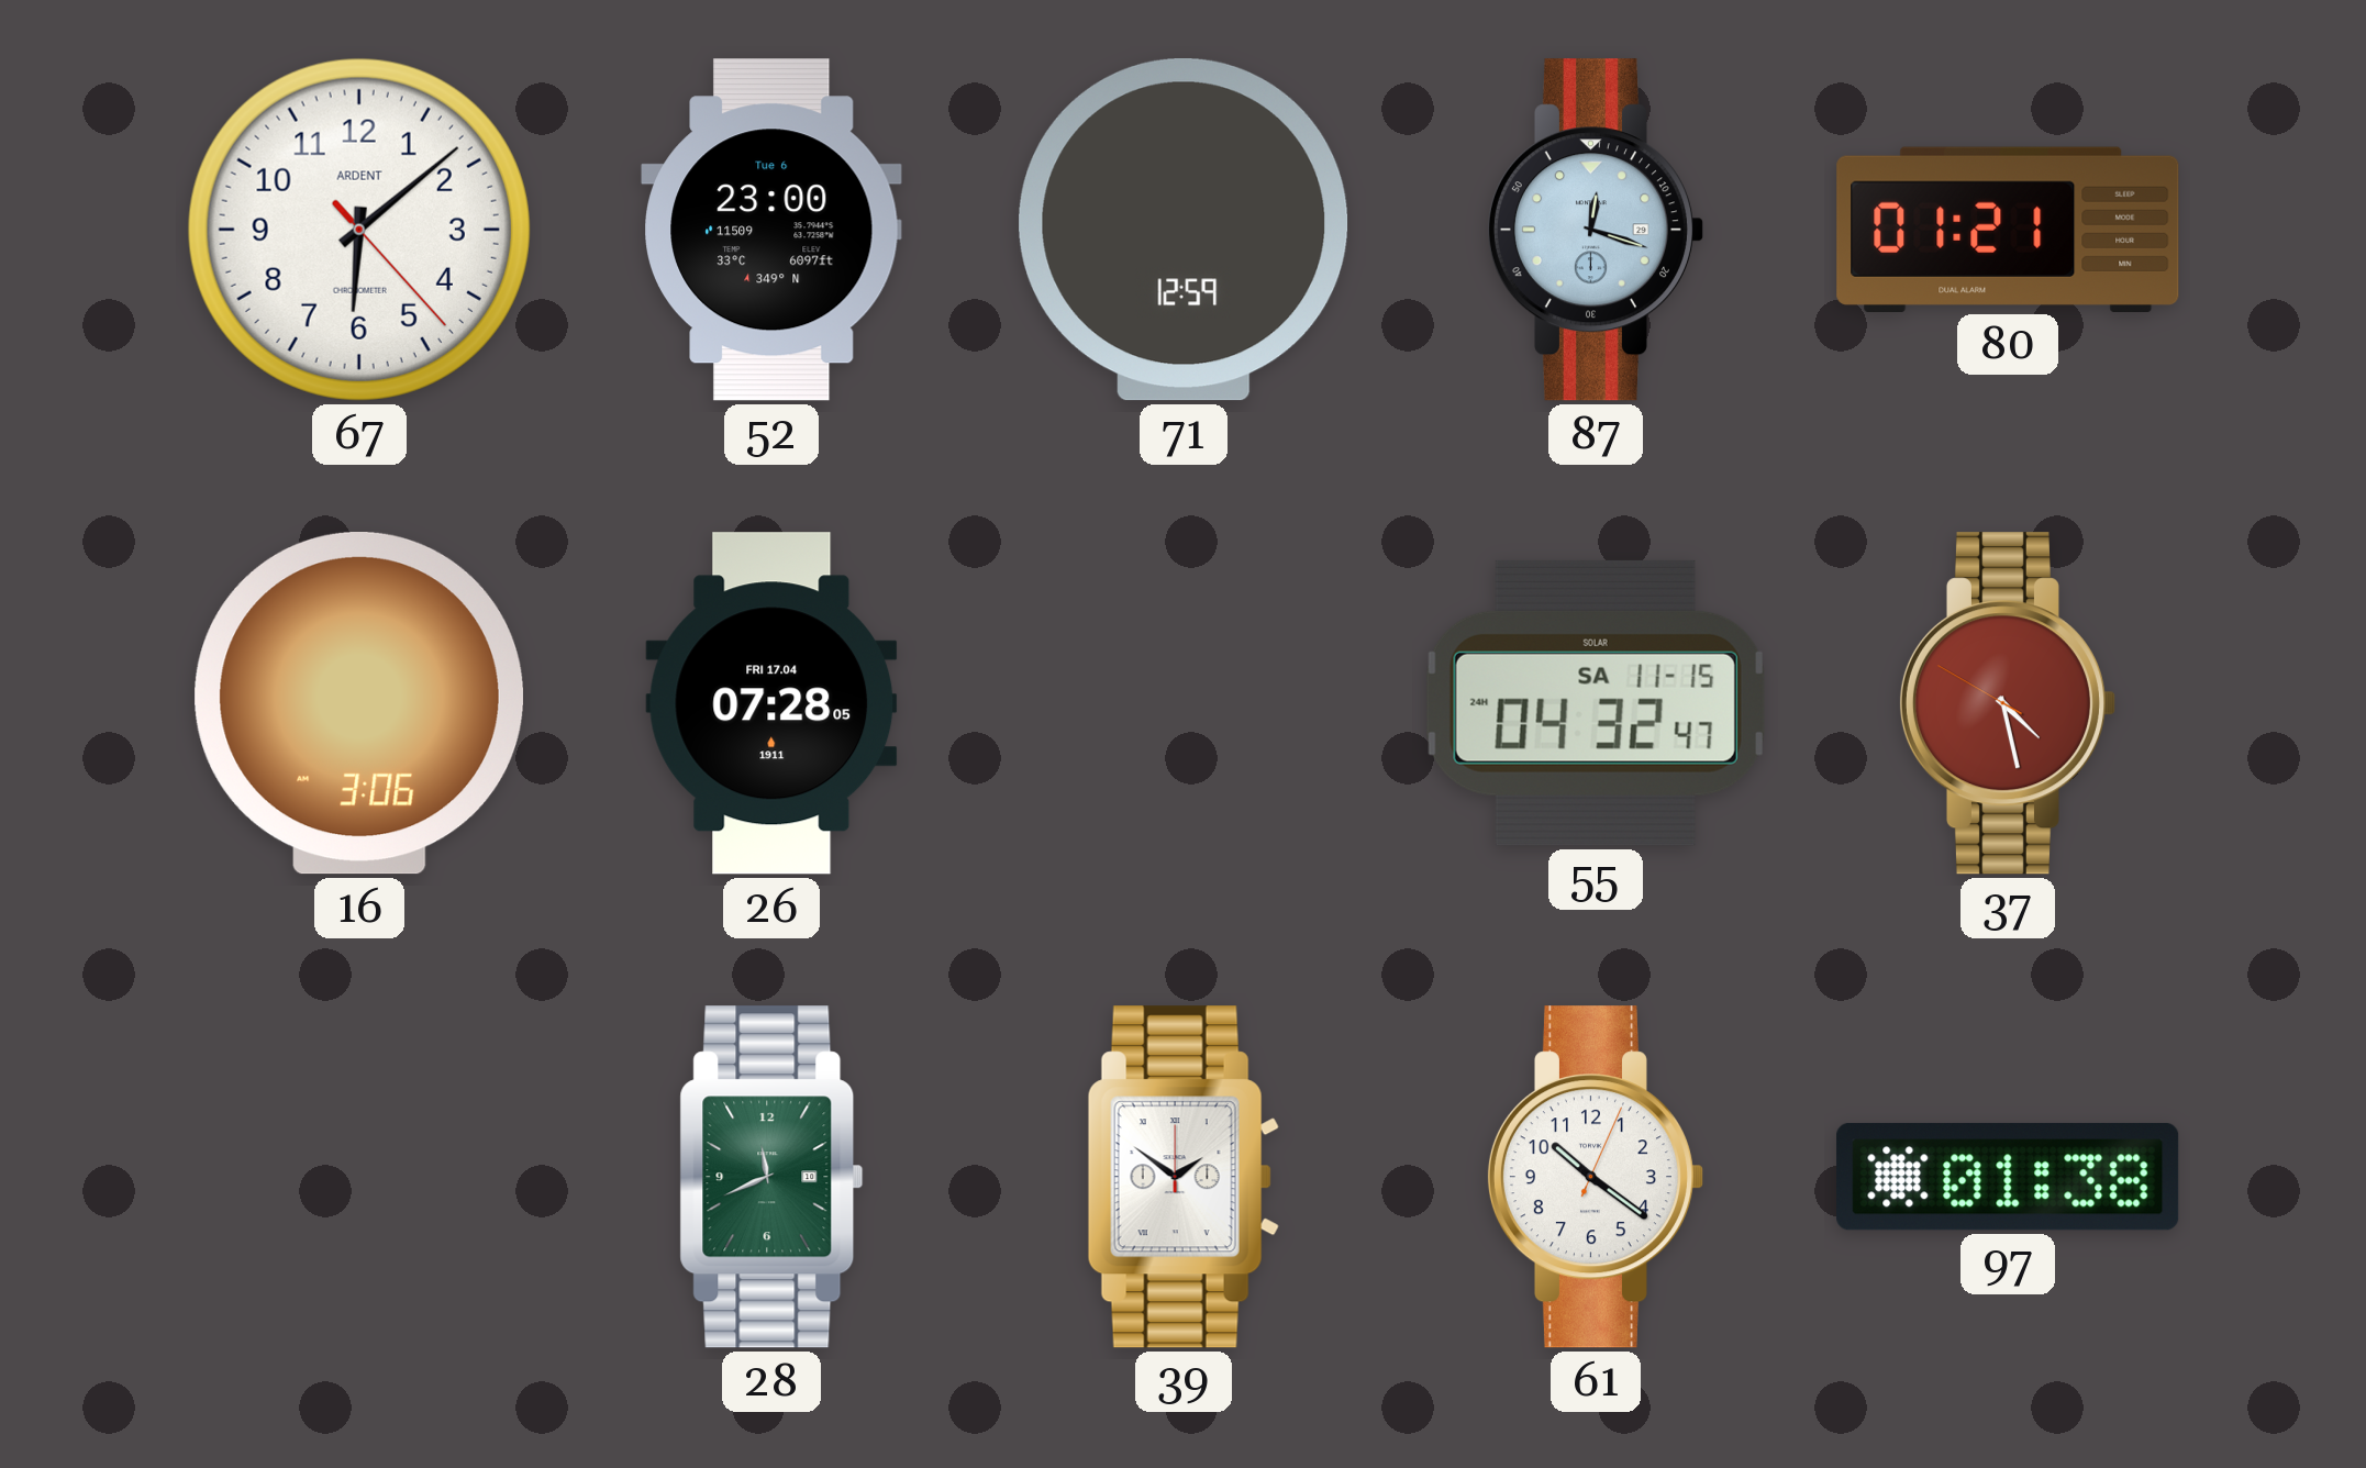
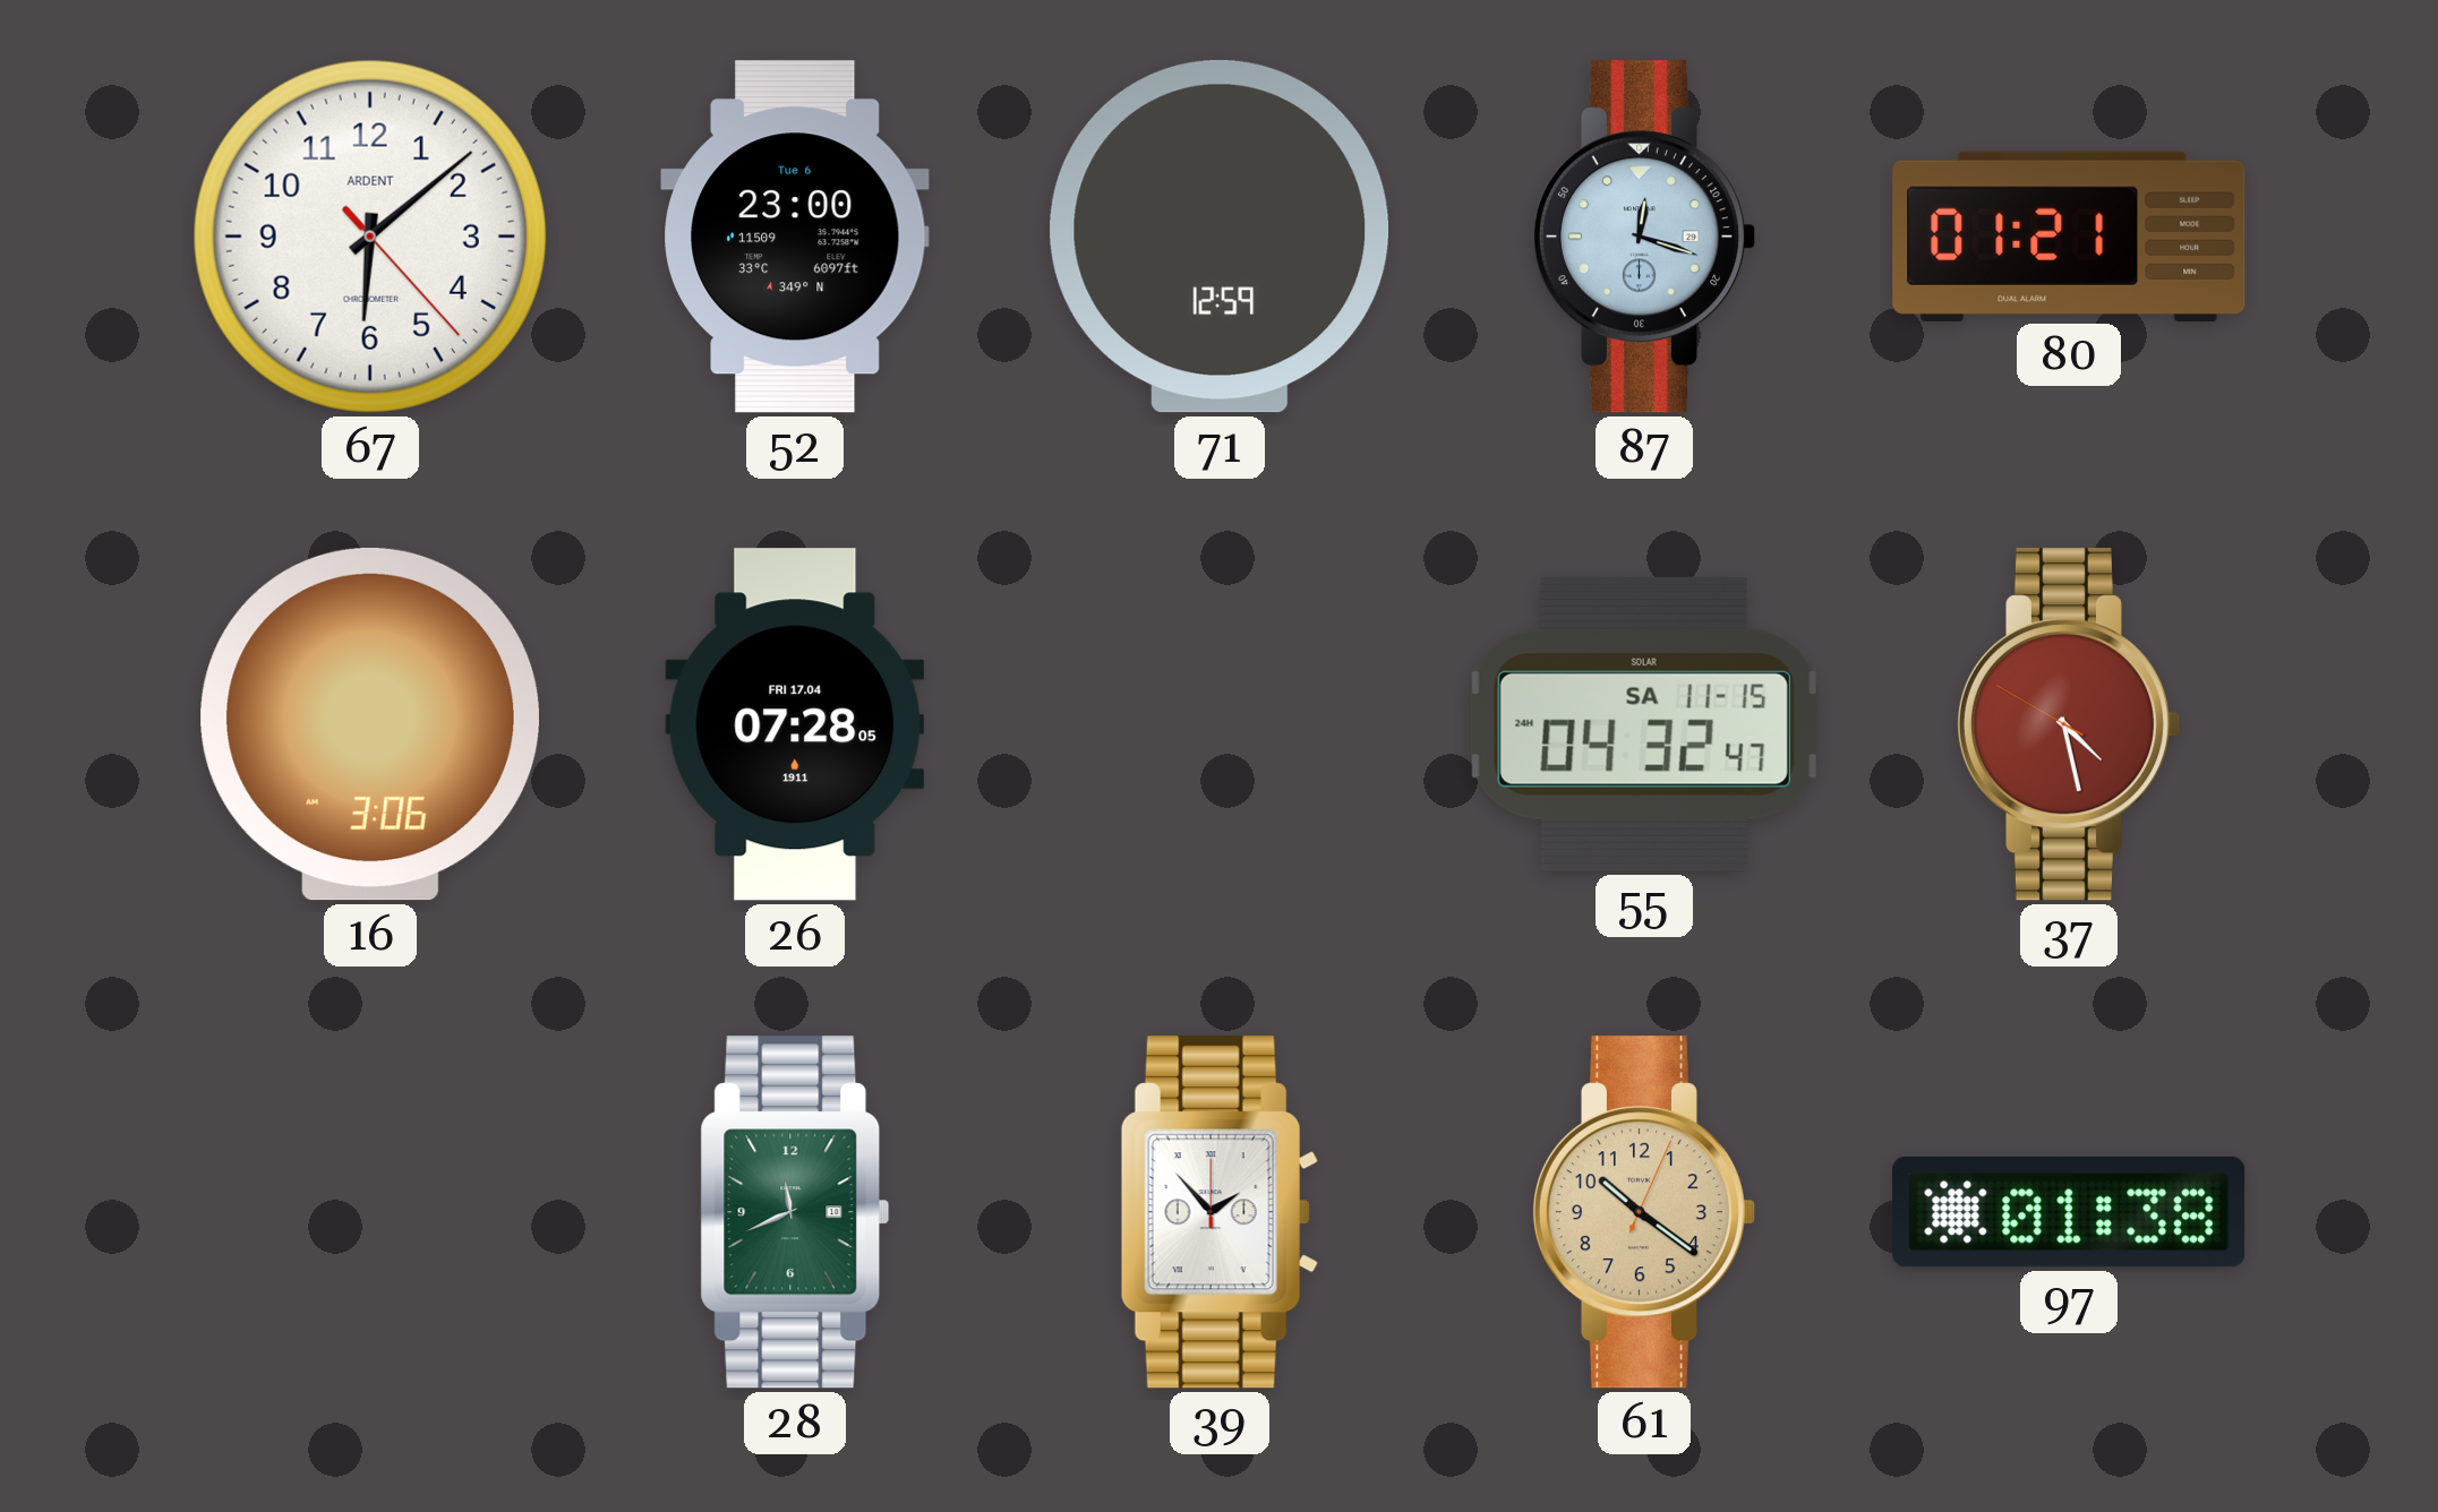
39: 1:51 -> 1:53 (1220, 1212)
61 dial: white -> champagne (1643, 1212)
